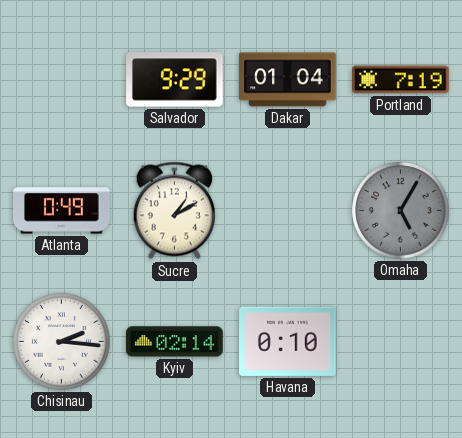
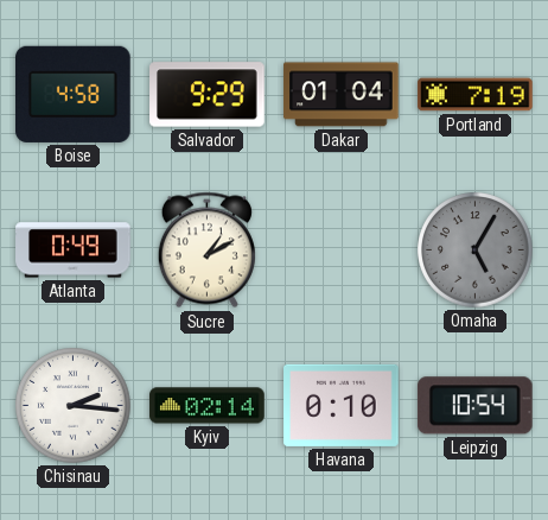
Boise: none -> 4:58 (74, 94)
Leipzig: none -> 10:54 (474, 406)
